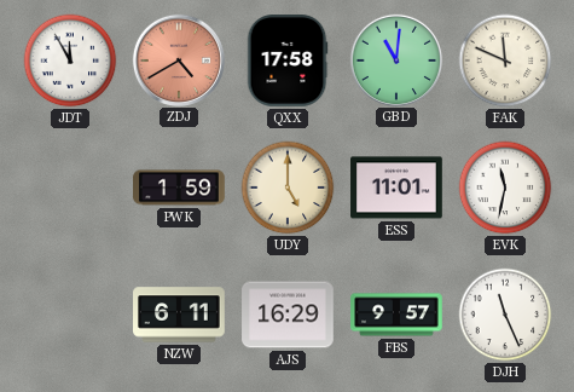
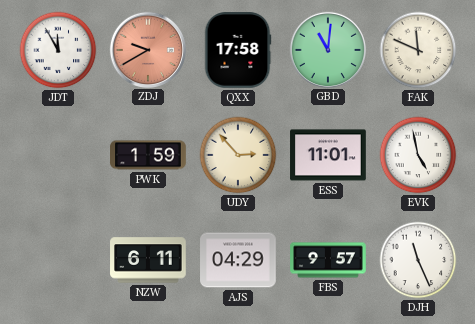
ZDJ: 4:40 -> 9:40 (147, 49)
UDY: 5:00 -> 2:53 (238, 155)
EVK: 11:32 -> 4:58 (418, 155)
AJS: 16:29 -> 04:29 (238, 260)
